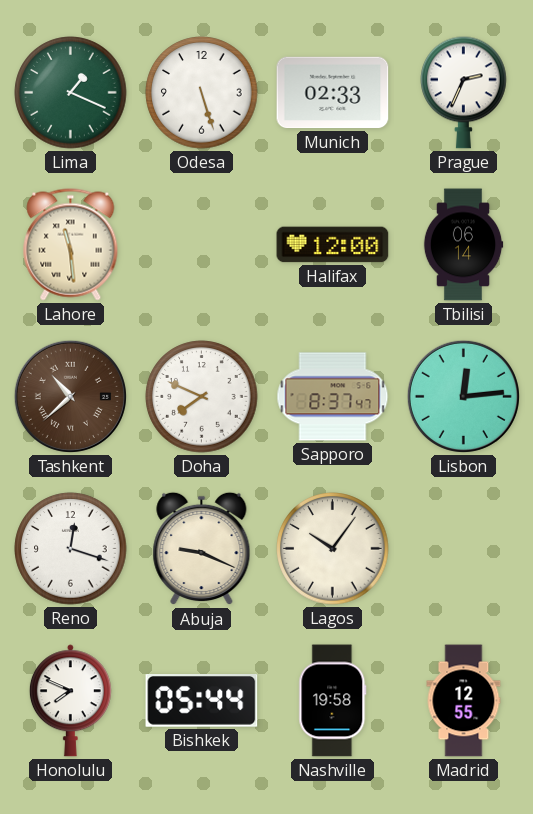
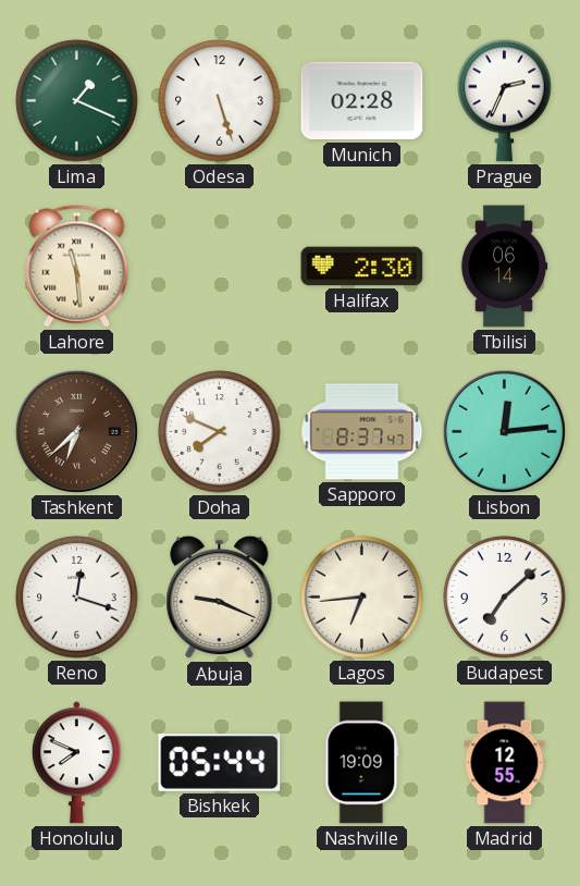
Munich: 02:33 -> 02:28 (362, 101)
Halifax: 12:00 -> 2:30 (362, 267)
Tashkent: 10:38 -> 6:38 (76, 431)
Lagos: 10:06 -> 6:44 (362, 598)
Budapest: none -> 7:08 (505, 598)
Nashville: 19:58 -> 19:09 (362, 763)
